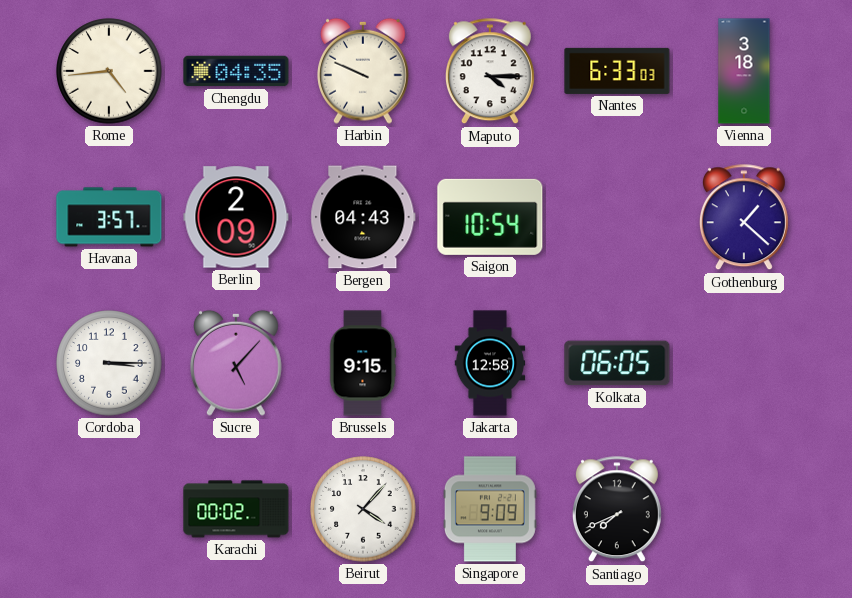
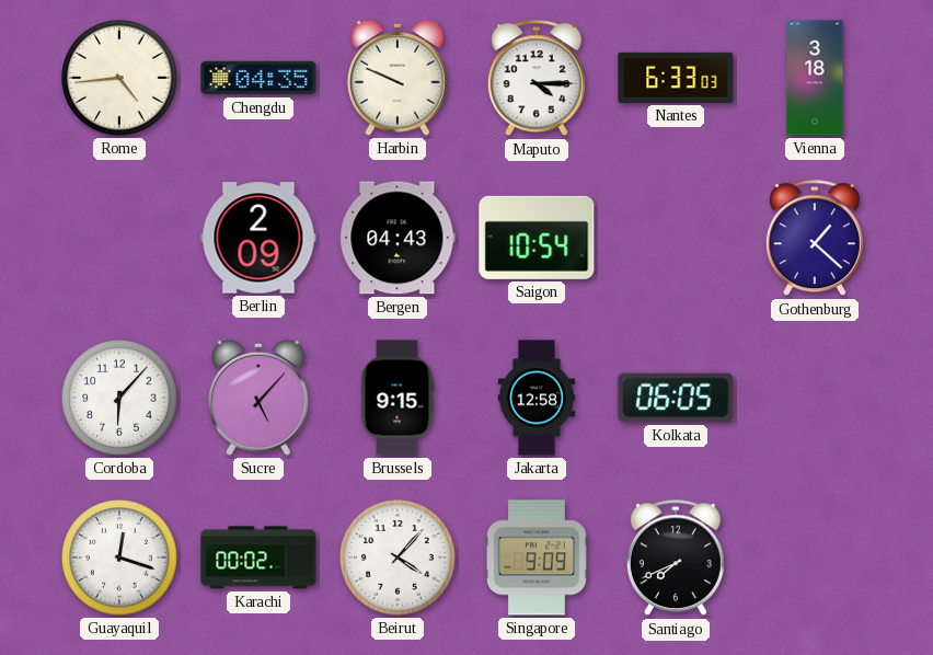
Havana: 3:57 -> none (109, 217)
Cordoba: 3:15 -> 6:07 (119, 398)
Guayaquil: none -> 12:18 (119, 558)
